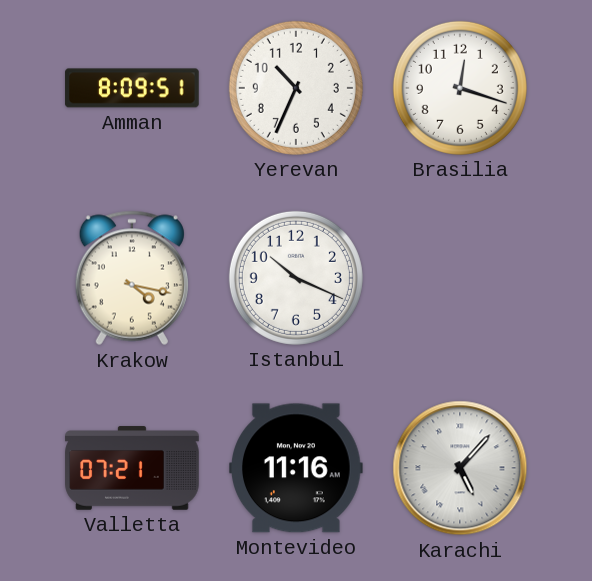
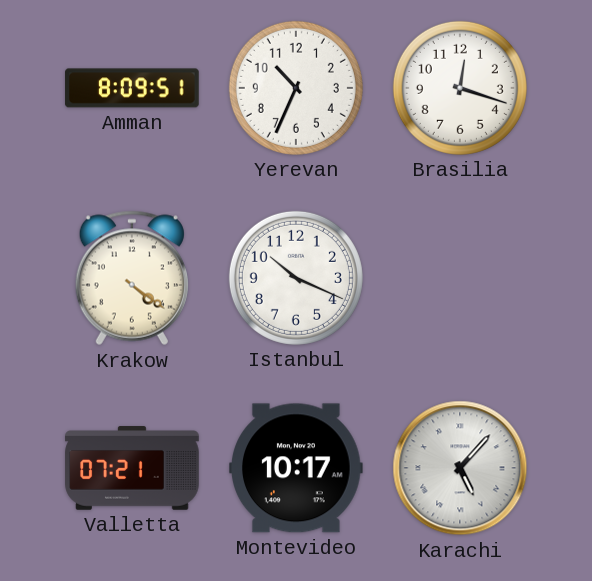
Krakow: 4:17 -> 4:21 (132, 278)
Montevideo: 11:16 -> 10:17 (297, 468)
